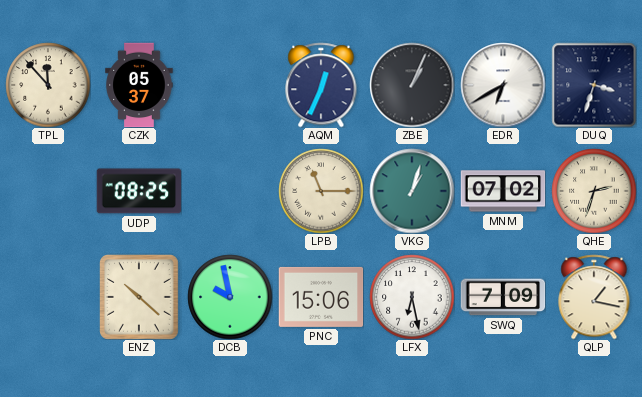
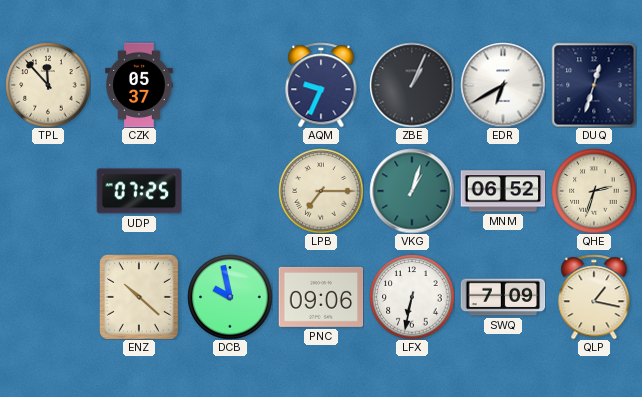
AQM: 12:34 -> 9:34 (321, 85)
DUQ: 3:33 -> 12:33 (594, 85)
UDP: 08:25 -> 07:25 (139, 191)
LPB: 11:15 -> 7:15 (321, 191)
MNM: 07:02 -> 06:52 (503, 191)
PNC: 15:06 -> 09:06 (321, 297)
LFX: 6:28 -> 6:32 (412, 297)
